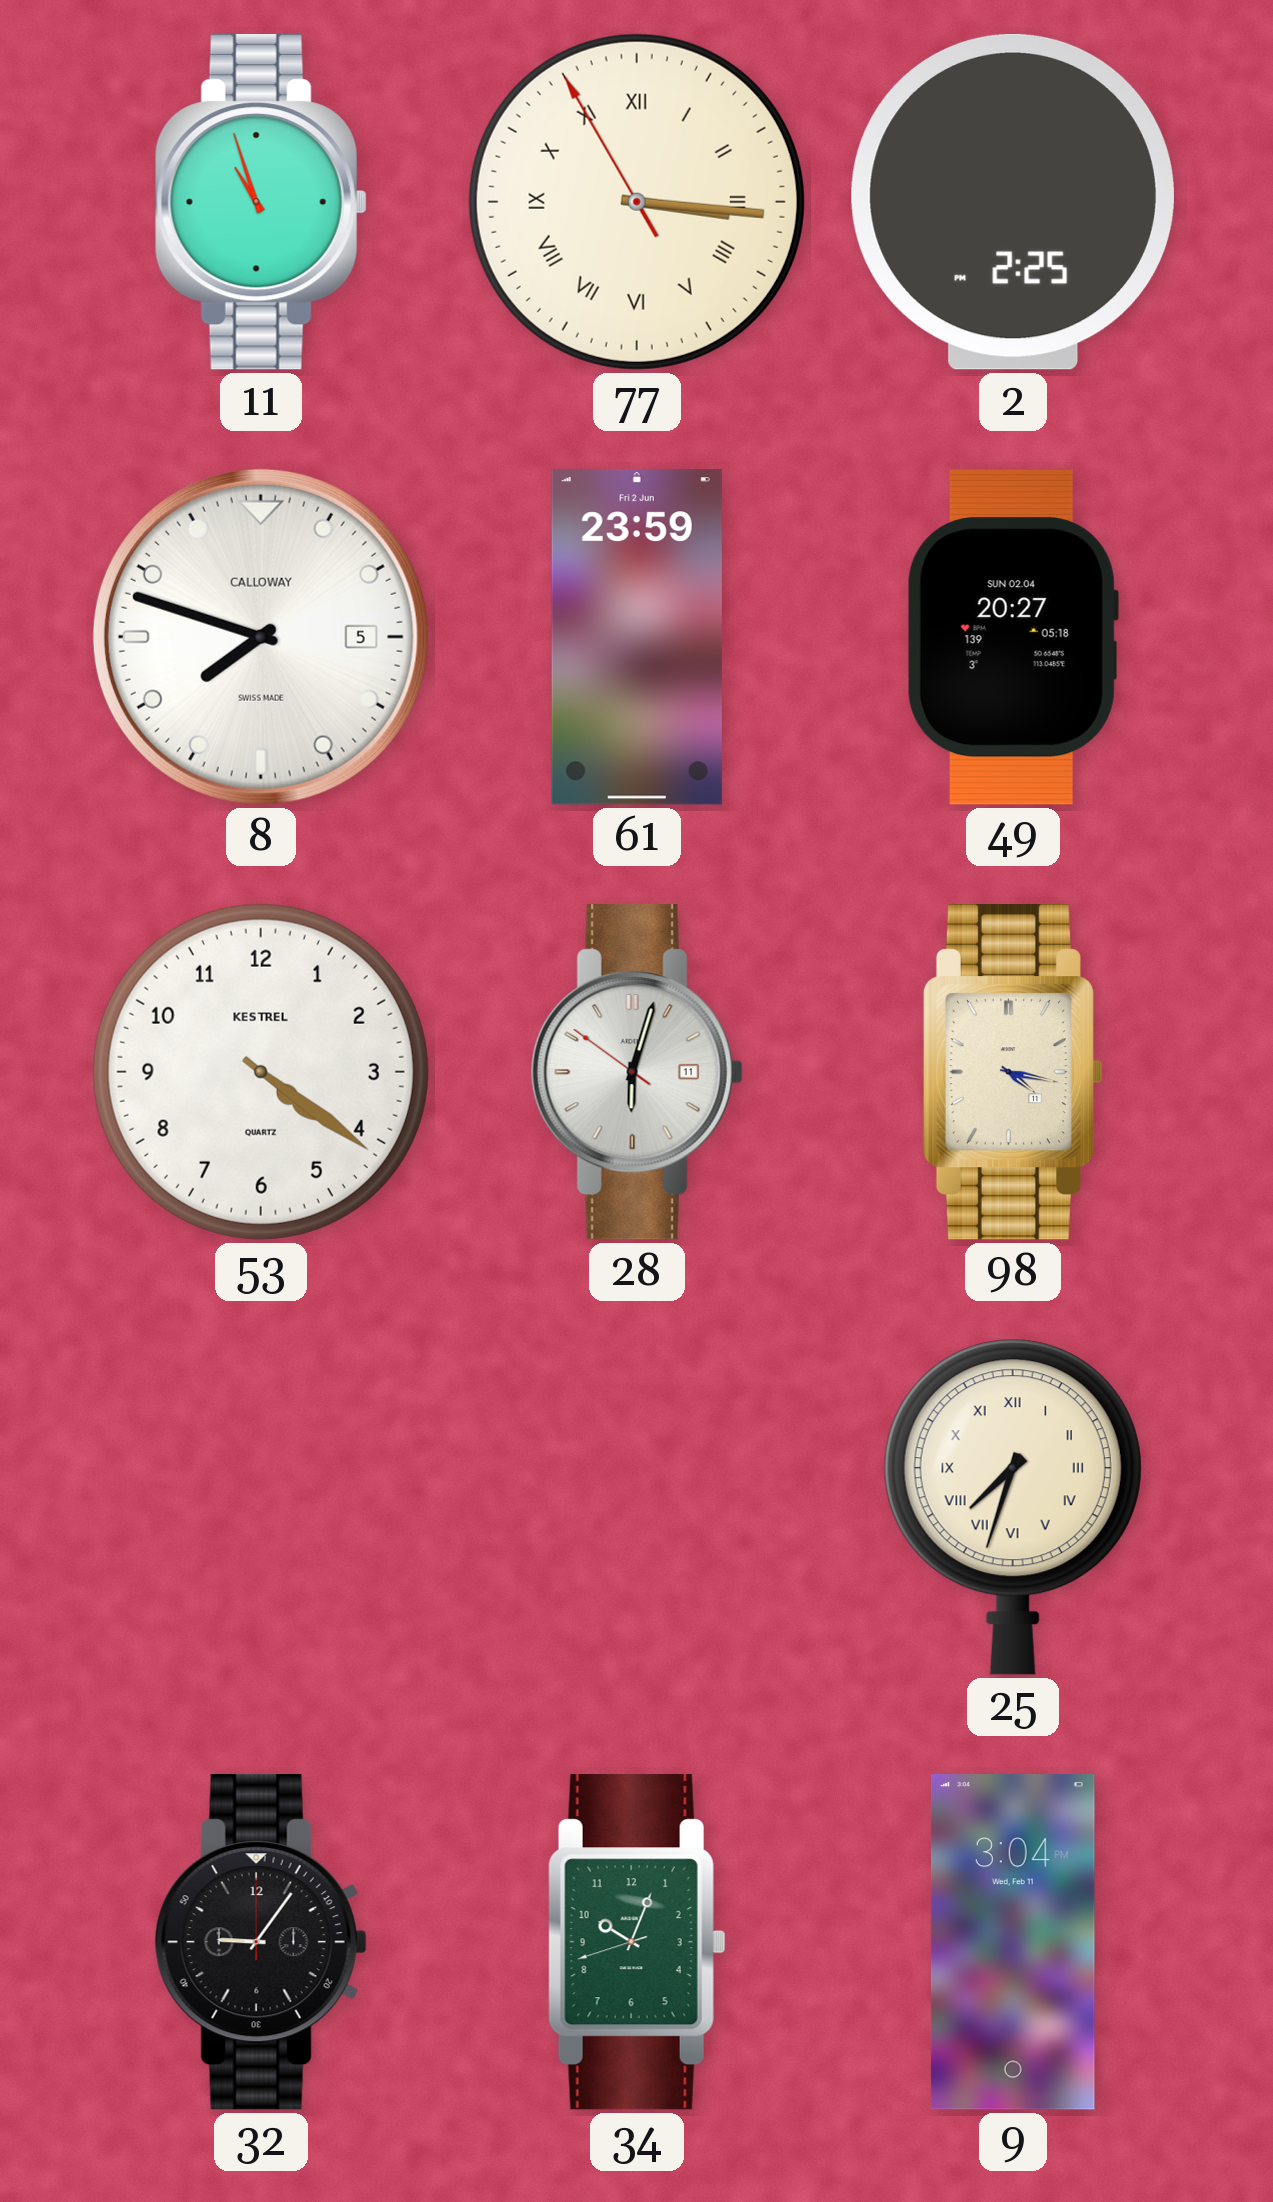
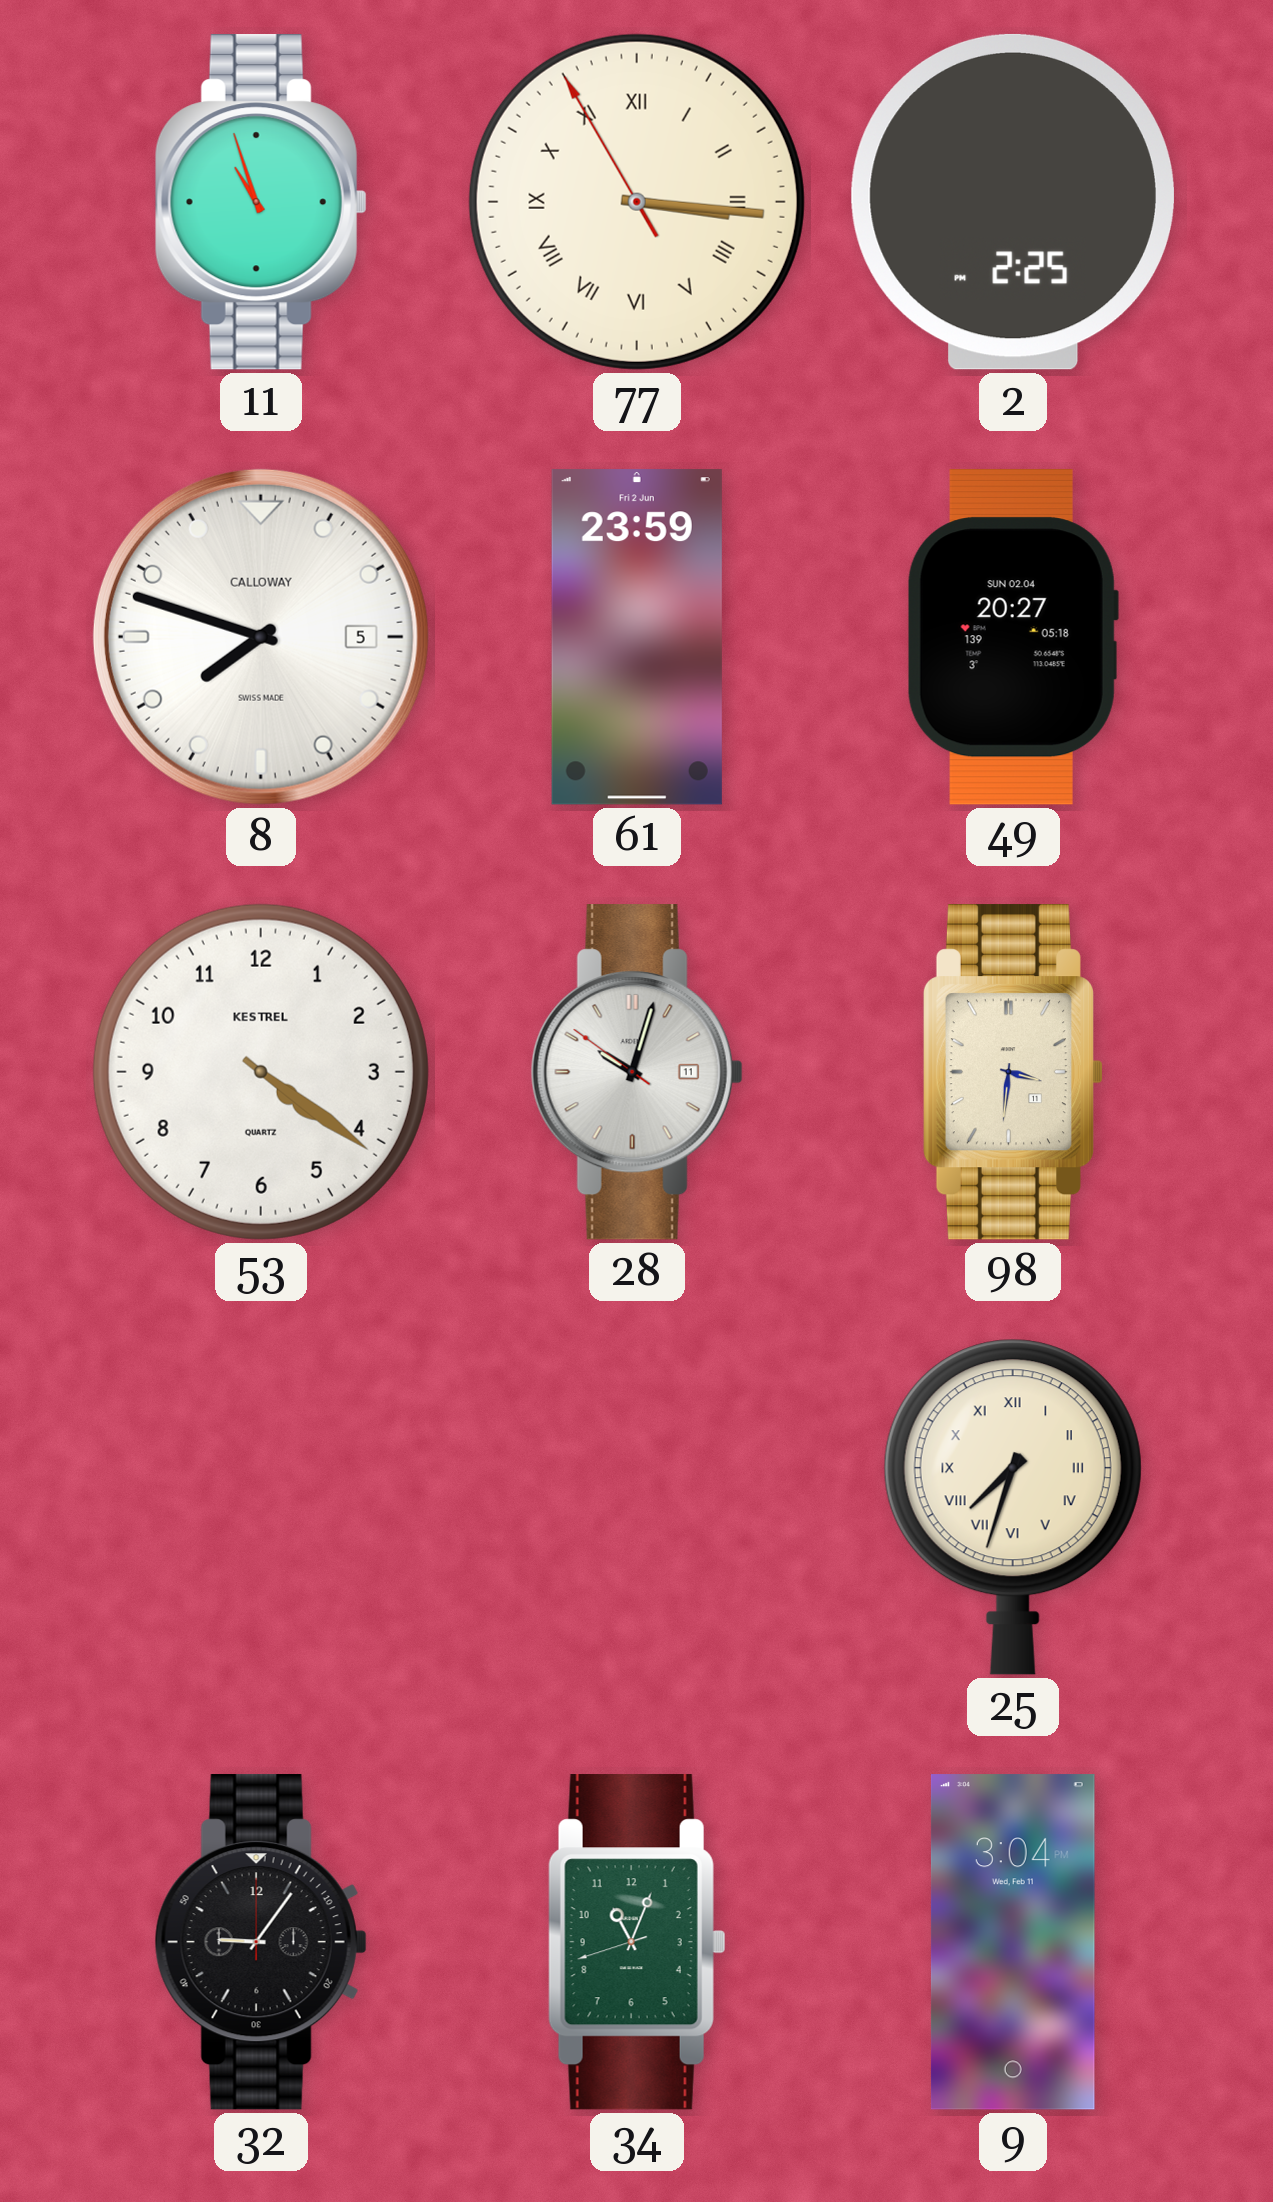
28: 6:02 -> 10:02 (637, 1072)
98: 4:17 -> 3:31 (1012, 1072)
34: 10:03 -> 11:03 (637, 1942)
